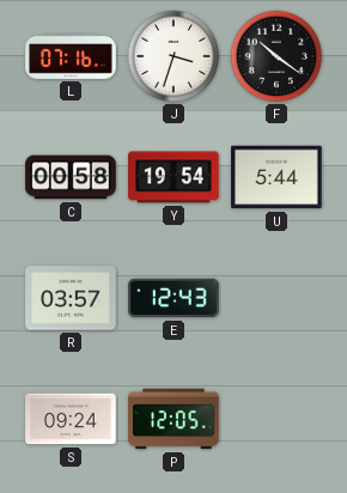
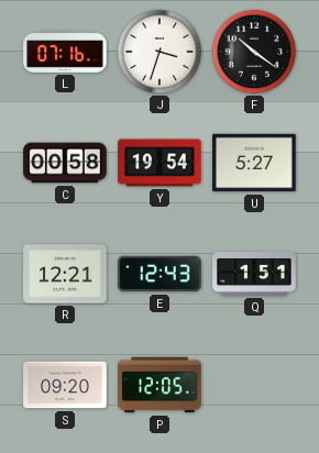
U: 5:44 -> 5:27 (254, 163)
R: 03:57 -> 12:21 (65, 274)
Q: none -> 1:51 (254, 275)
S: 09:24 -> 09:20 (65, 385)
